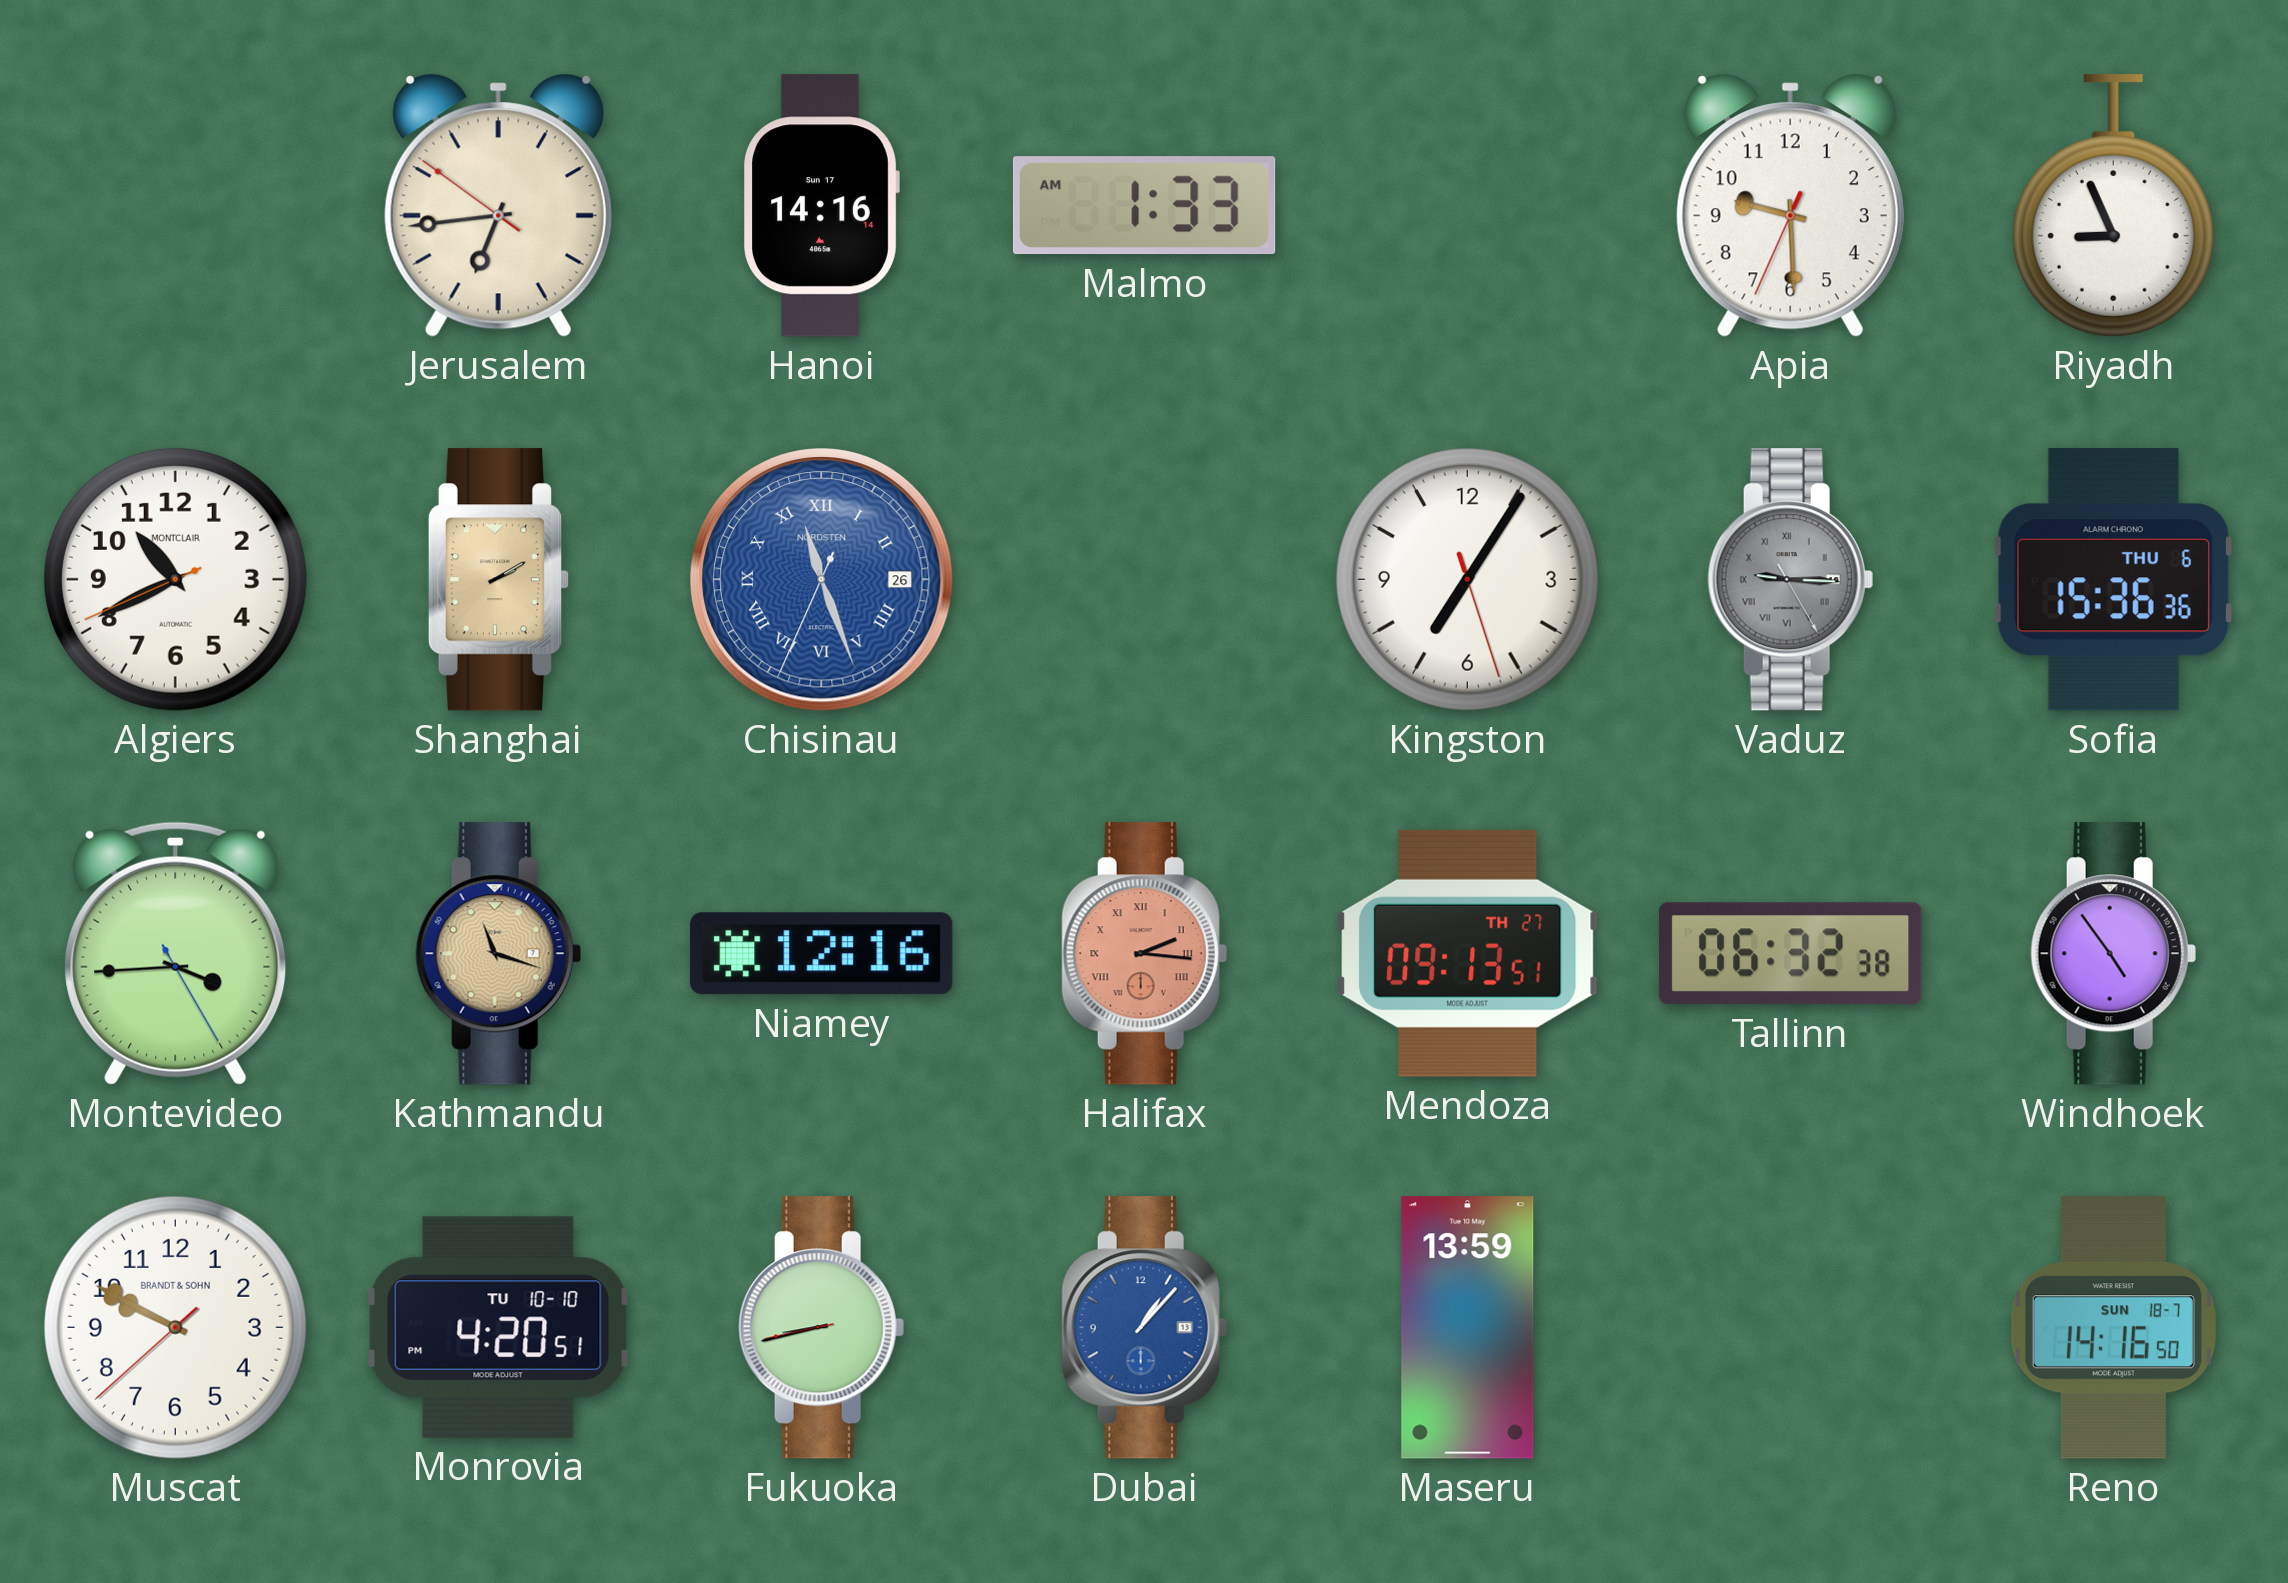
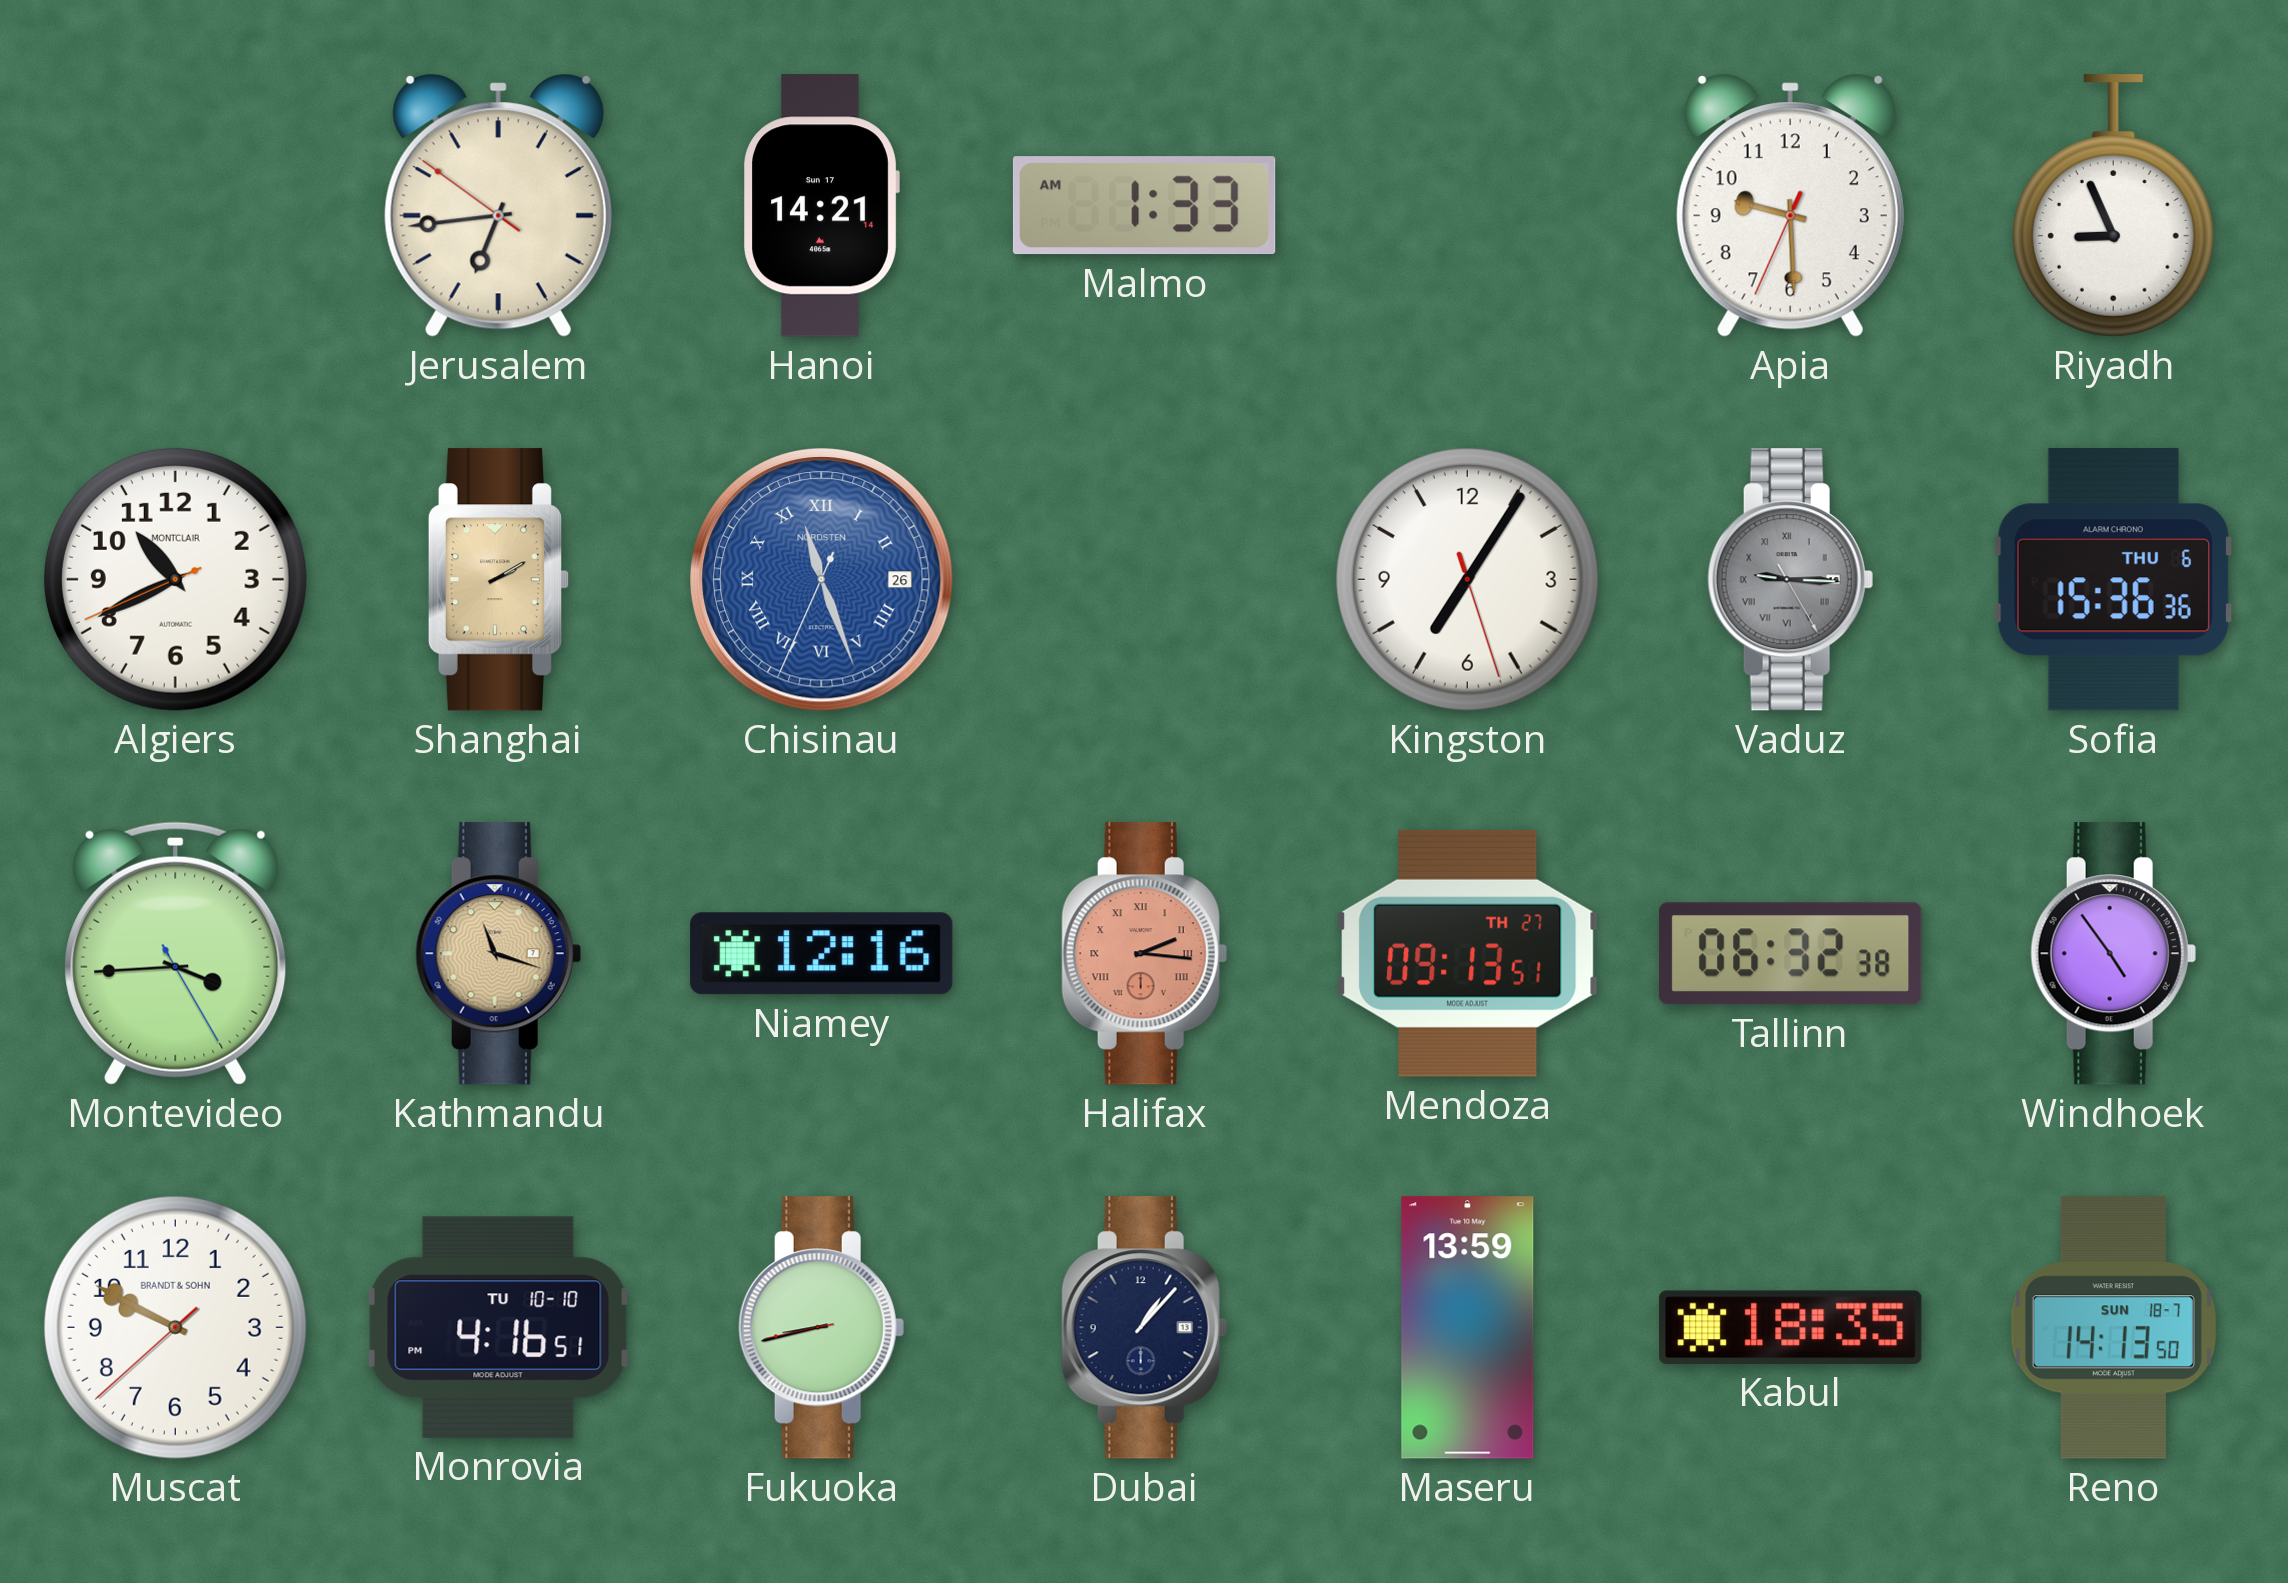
Hanoi: 14:16 -> 14:21 (821, 206)
Monrovia: 4:20 -> 4:16 (498, 1327)
Dubai dial: blue -> navy (1144, 1328)
Kabul: none -> 18:35 (1791, 1327)
Reno: 14:16 -> 14:13 (2113, 1328)
